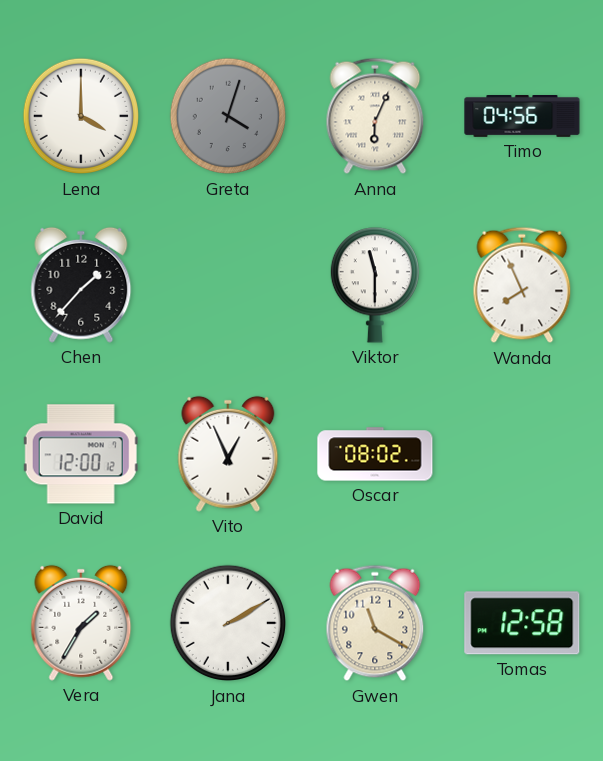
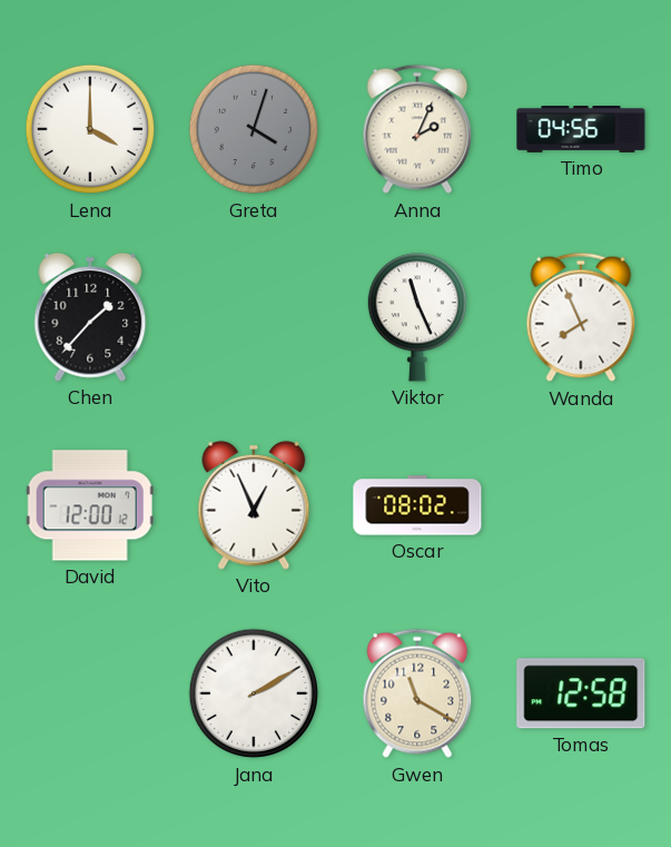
Anna: 6:04 -> 2:04 (417, 129)
Viktor: 11:30 -> 11:26 (417, 317)
Vera: 1:35 -> none (81, 623)
